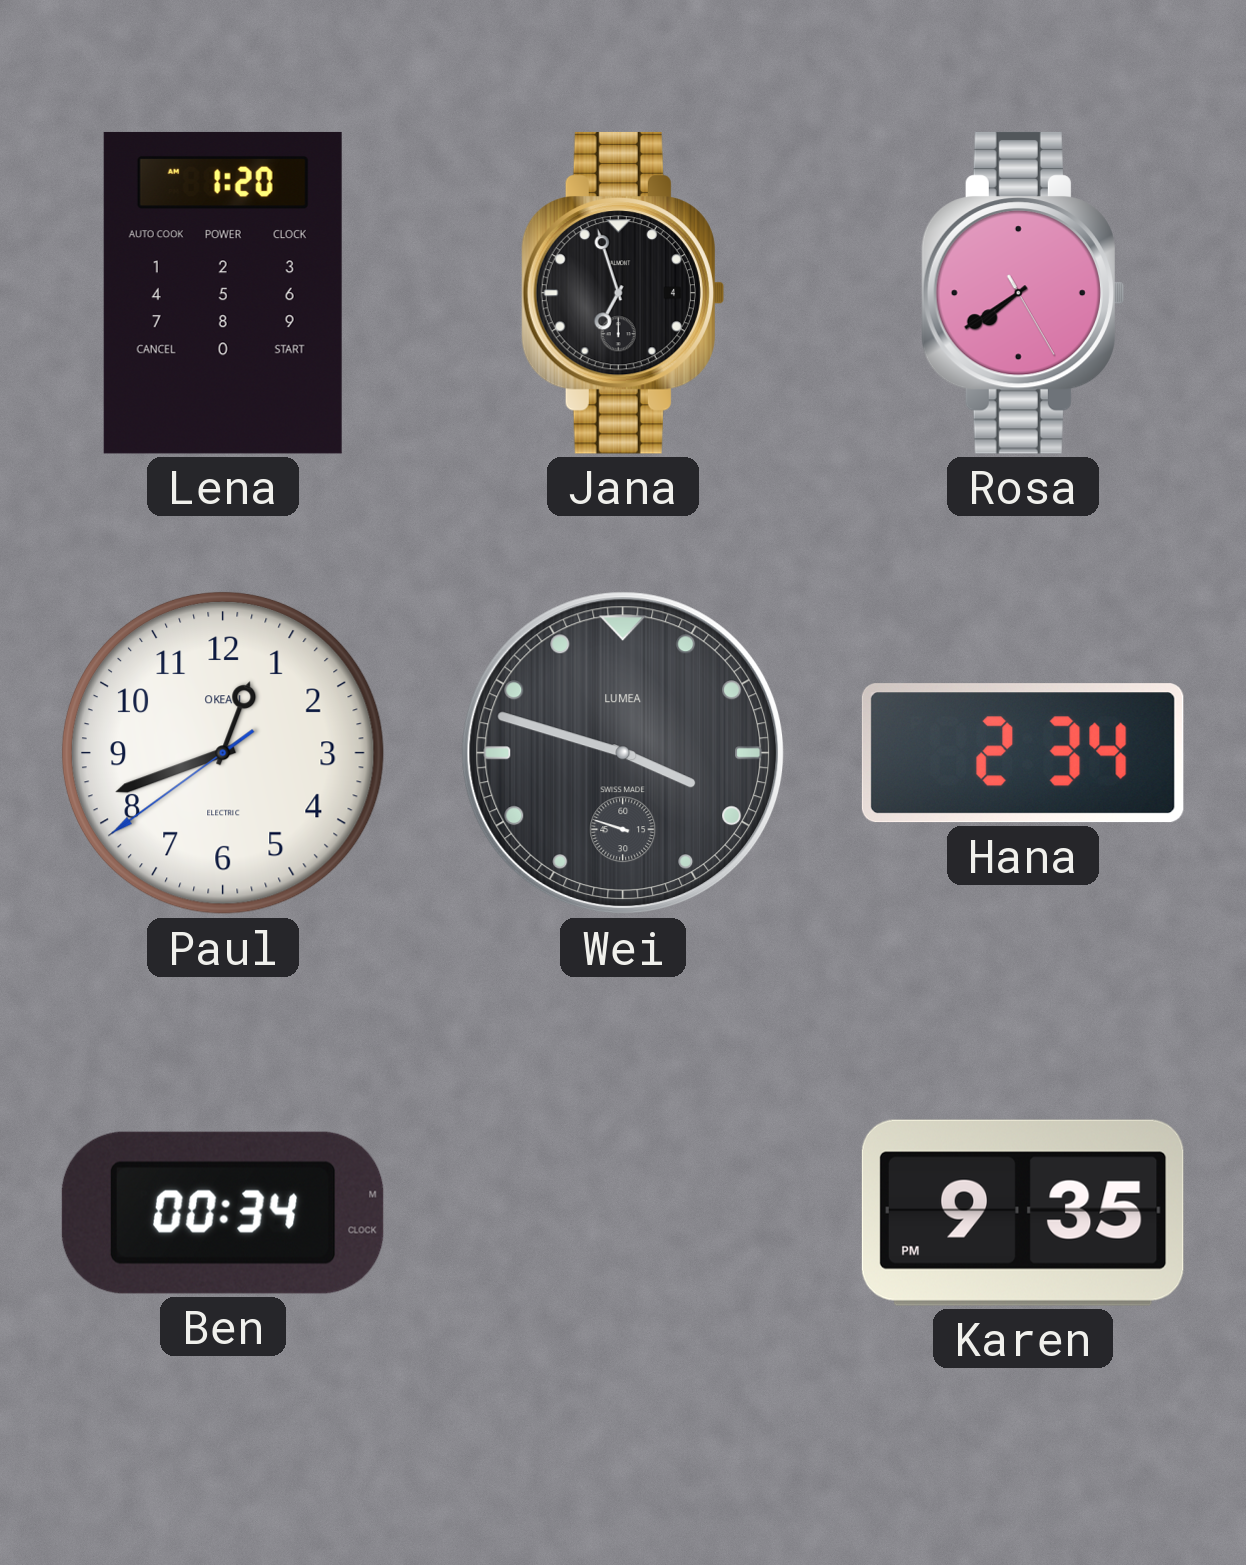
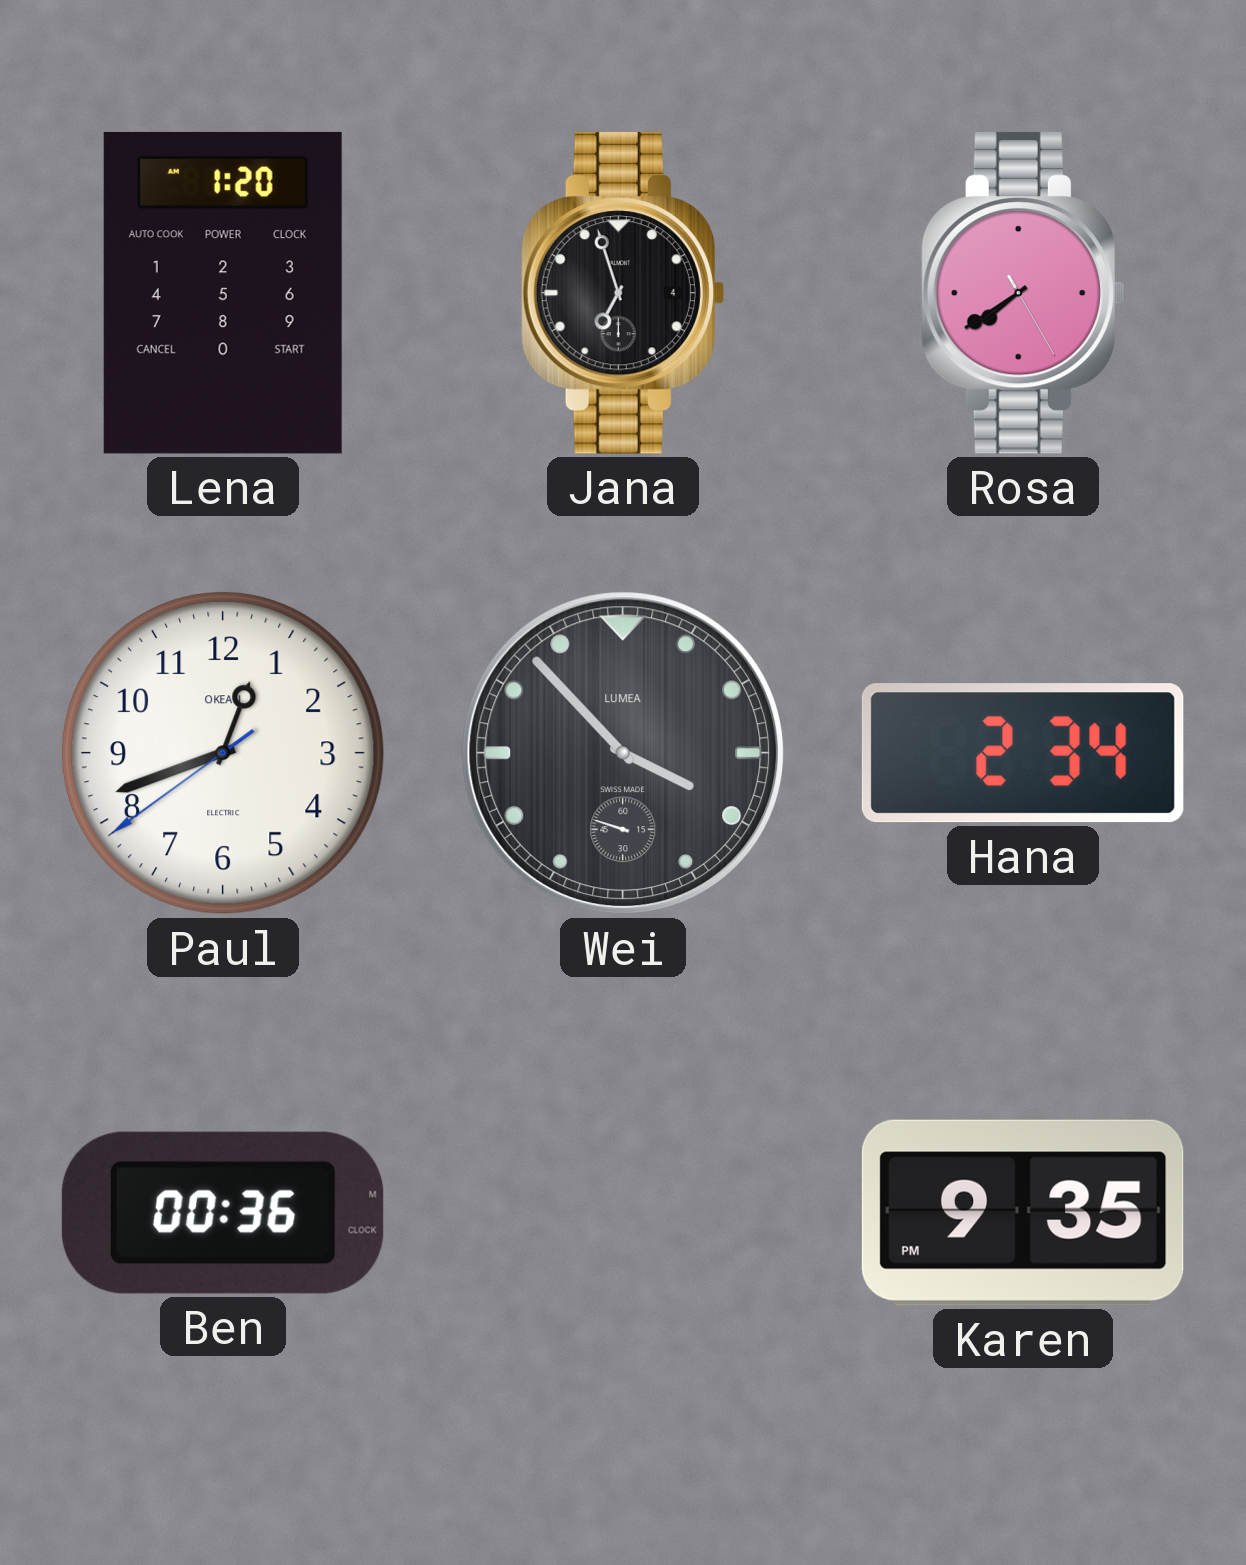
Wei: 3:47 -> 3:52 (623, 753)
Ben: 00:34 -> 00:36 (223, 1213)
